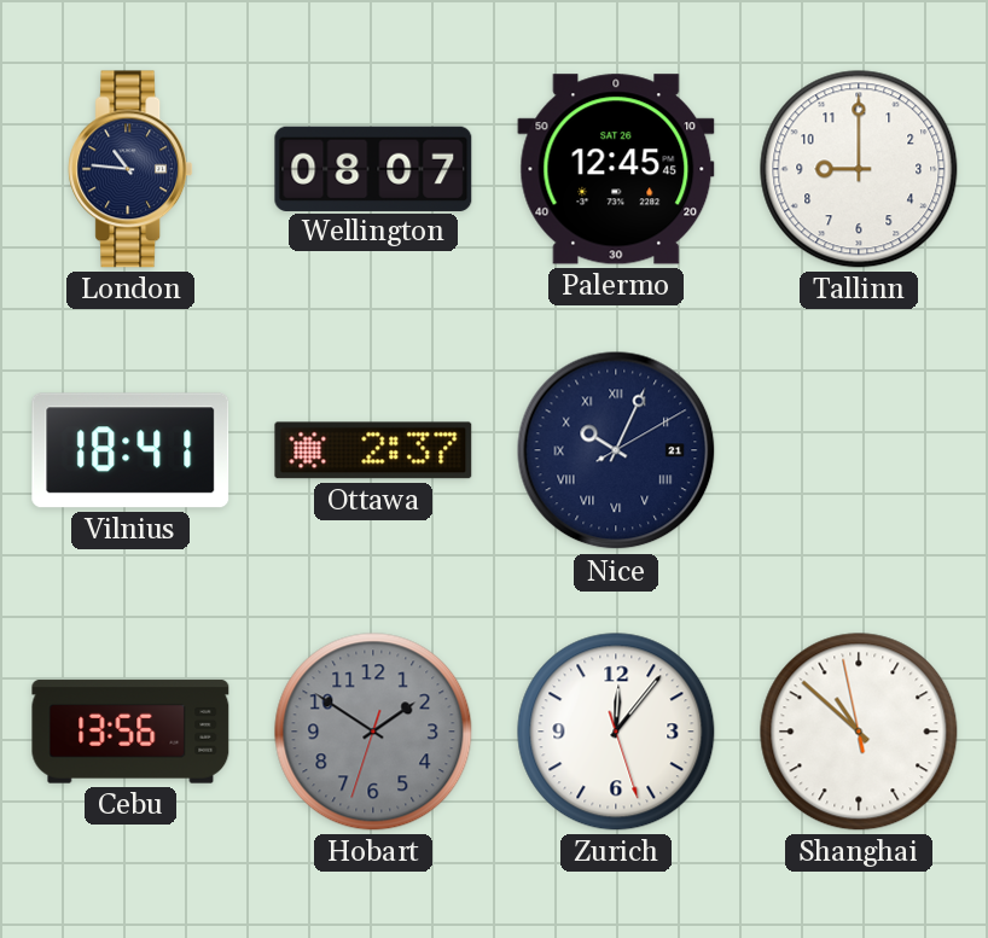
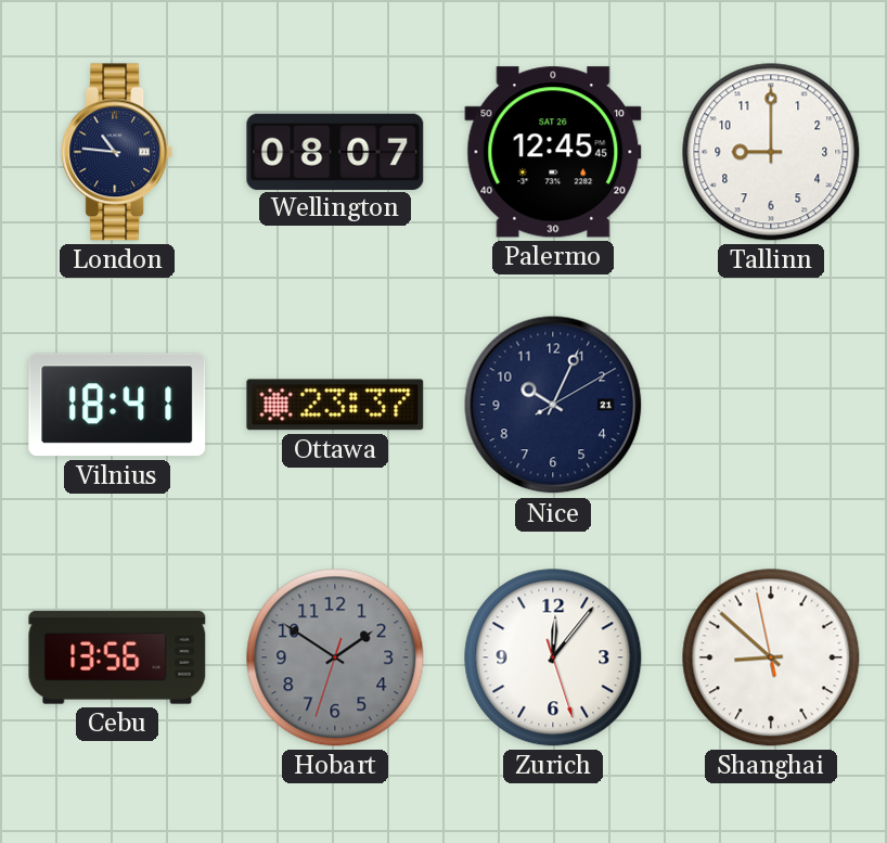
Ottawa: 2:37 -> 23:37 (335, 405)
Nice numerals: Roman -> Arabic (553, 405)
Shanghai: 10:51 -> 8:51 (771, 657)
